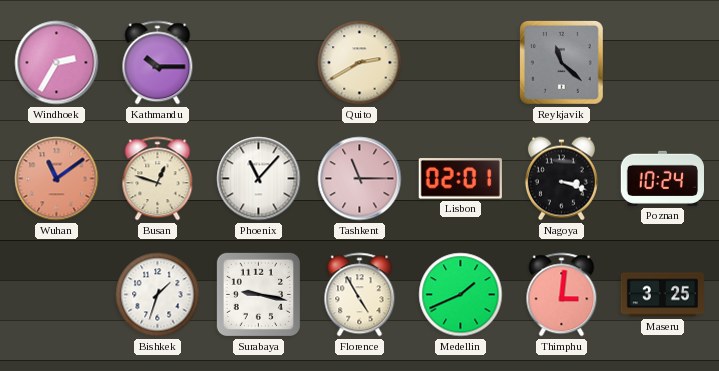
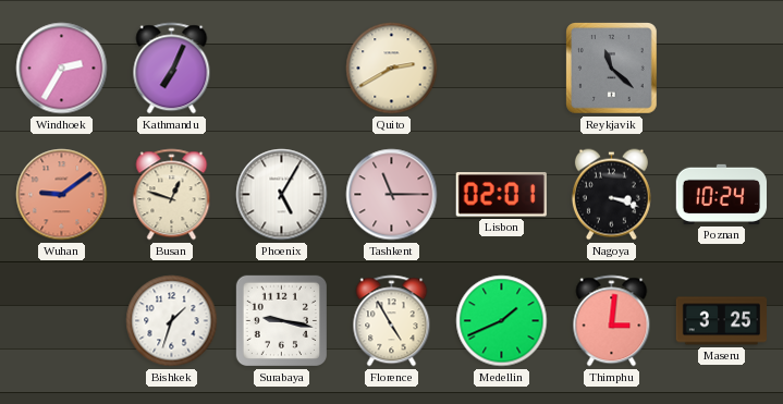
Kathmandu: 10:15 -> 7:04 (172, 69)
Wuhan: 11:09 -> 9:09 (62, 195)
Phoenix: 11:07 -> 5:05 (282, 195)
